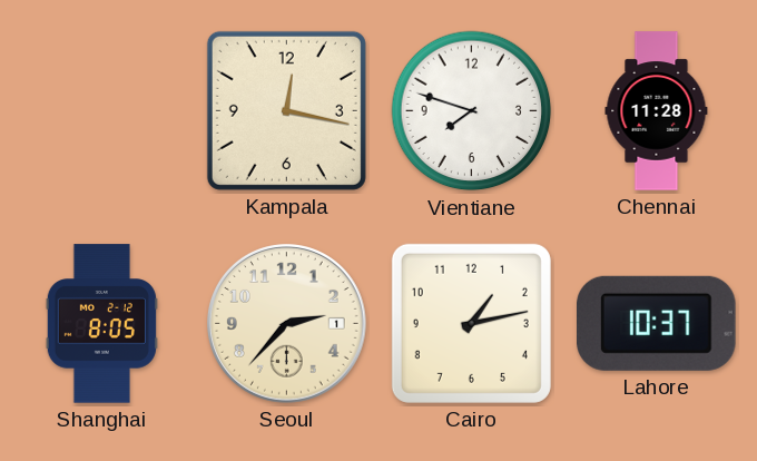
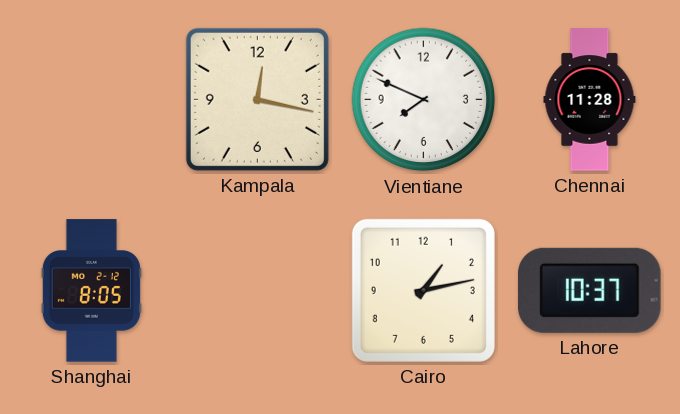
Vientiane: 7:48 -> 7:49 (424, 100)
Seoul: 2:37 -> none (287, 324)
